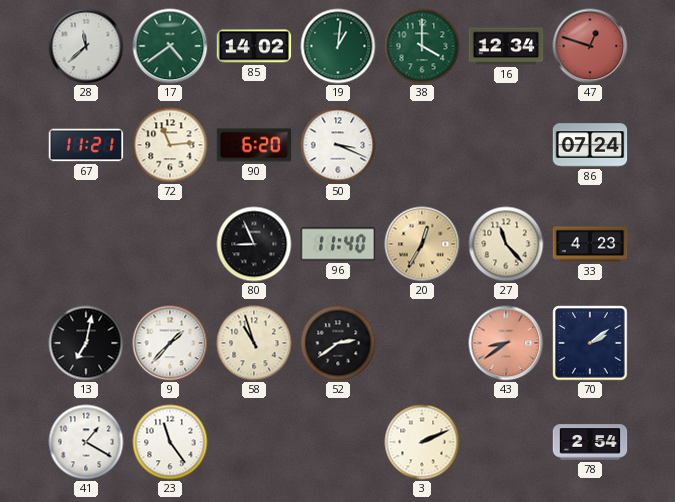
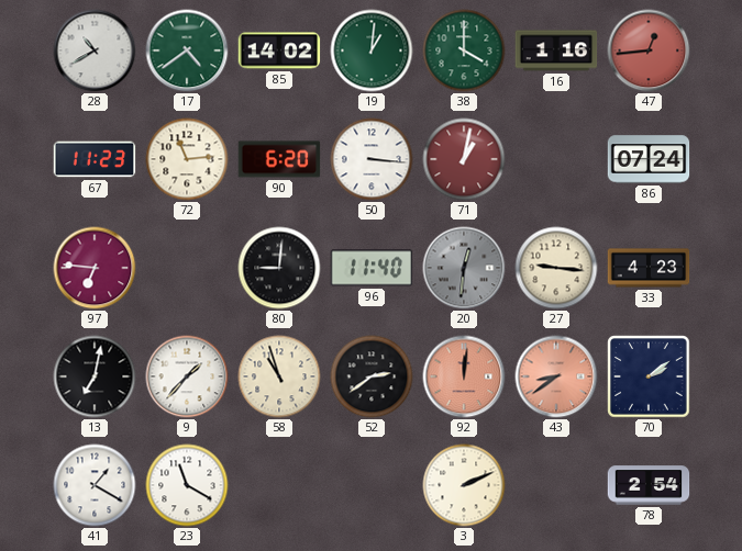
28: 11:38 -> 10:40 (95, 50)
16: 12:34 -> 1:16 (556, 50)
47: 12:48 -> 12:44 (649, 50)
67: 11:21 -> 11:23 (95, 159)
50: 3:19 -> 3:16 (372, 159)
71: none -> 1:02 (464, 159)
97: none -> 6:46 (95, 268)
80: 8:56 -> 9:01 (279, 268)
20: 12:35 -> 12:31 (464, 268)
20 dial: champagne -> grey (464, 268)
27: 11:23 -> 9:16 (556, 268)
92: none -> 12:01 (464, 376)
23: 11:24 -> 11:20 (187, 485)
